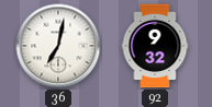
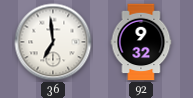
36: 7:02 -> 6:59 (53, 42)
